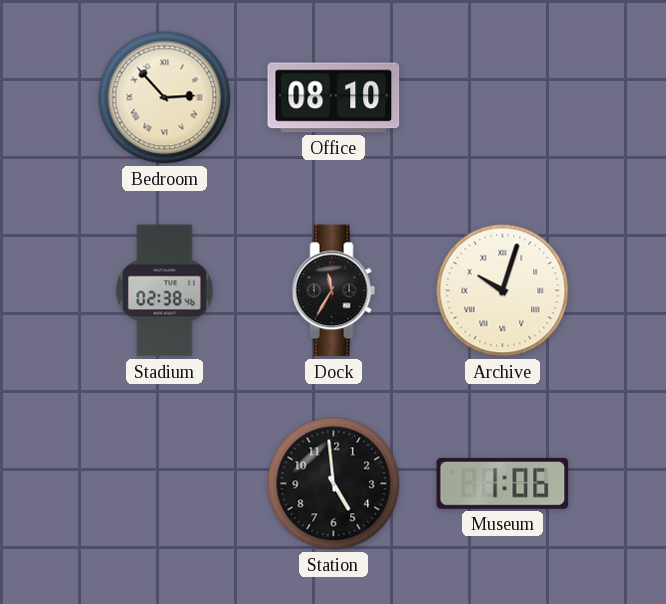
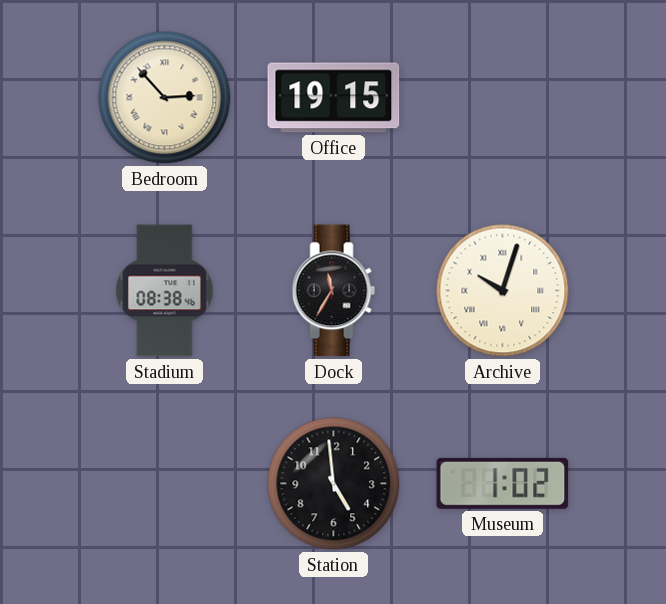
Office: 08:10 -> 19:15 (334, 98)
Stadium: 02:38 -> 08:38 (165, 291)
Museum: 1:06 -> 1:02 (503, 483)
